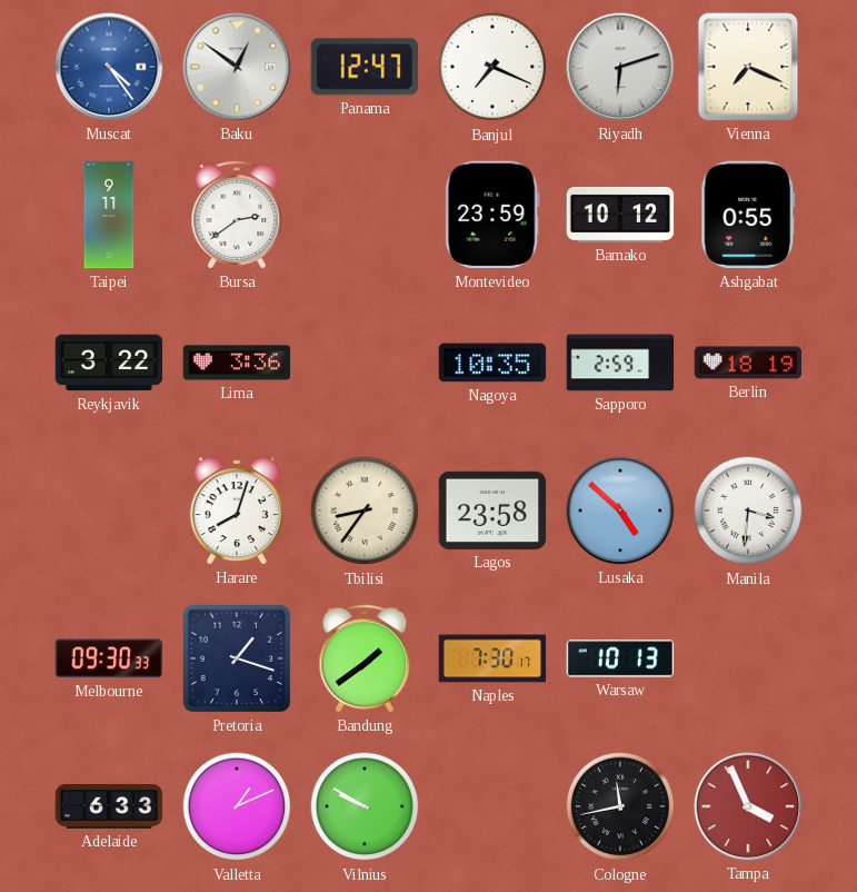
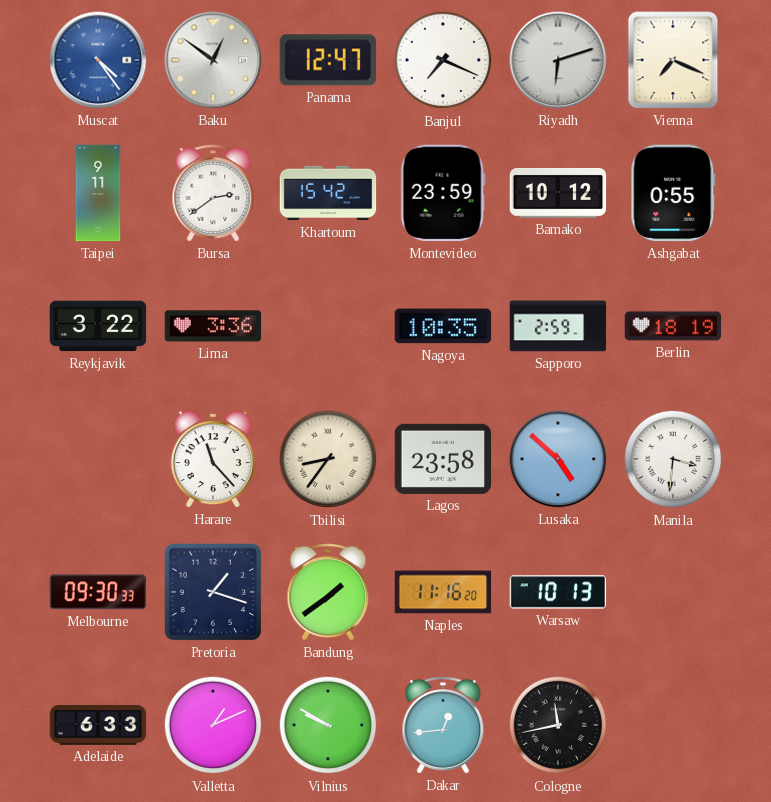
Khartoum: none -> 15:42 (328, 193)
Harare: 8:03 -> 11:23 (213, 460)
Naples: 7:30 -> 11:16 (443, 592)
Dakar: none -> 12:44 (443, 725)
Tampa: 3:56 -> none (748, 806)
